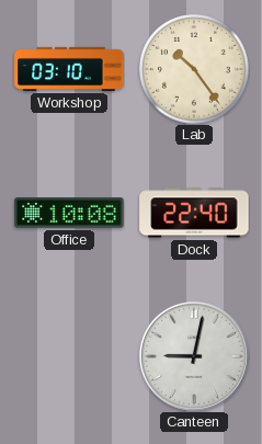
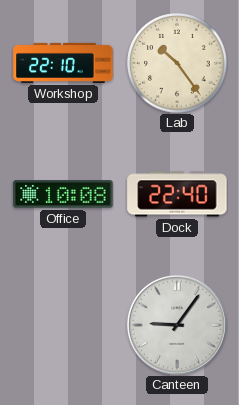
Workshop: 03:10 -> 22:10 (63, 63)
Canteen: 9:02 -> 9:06 (177, 325)
